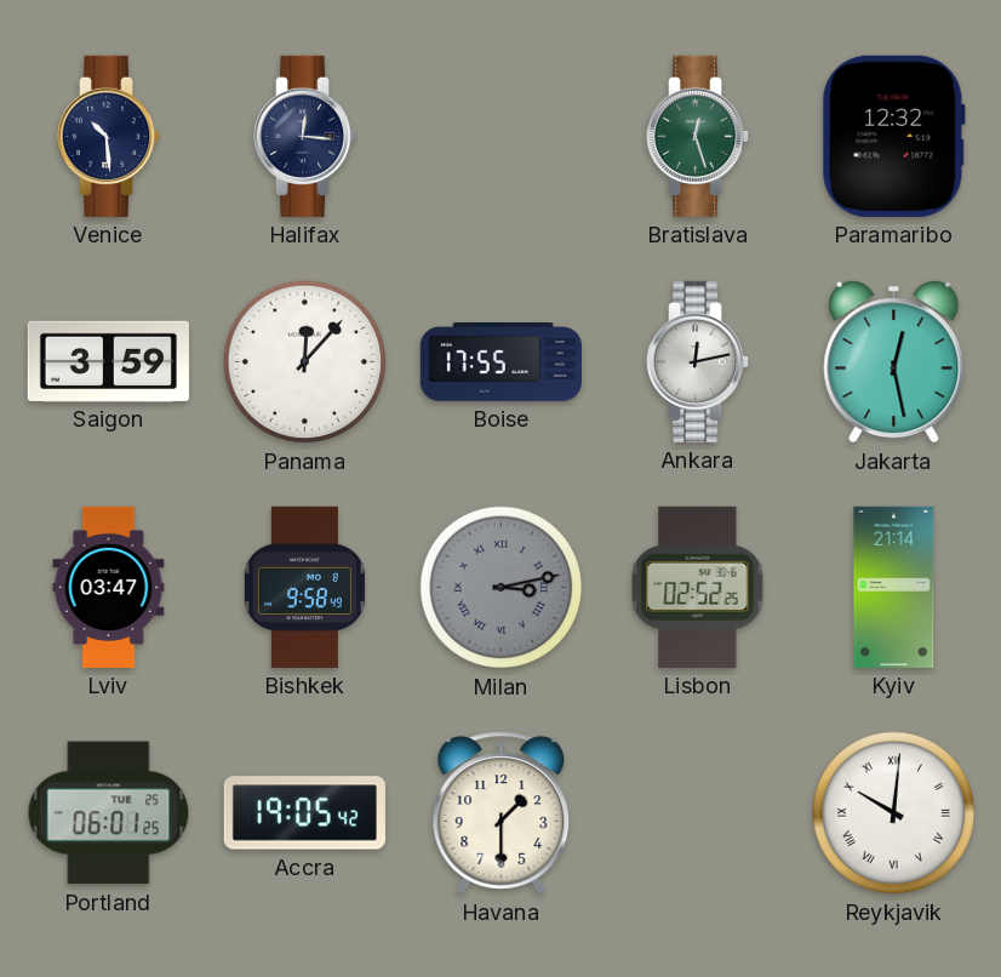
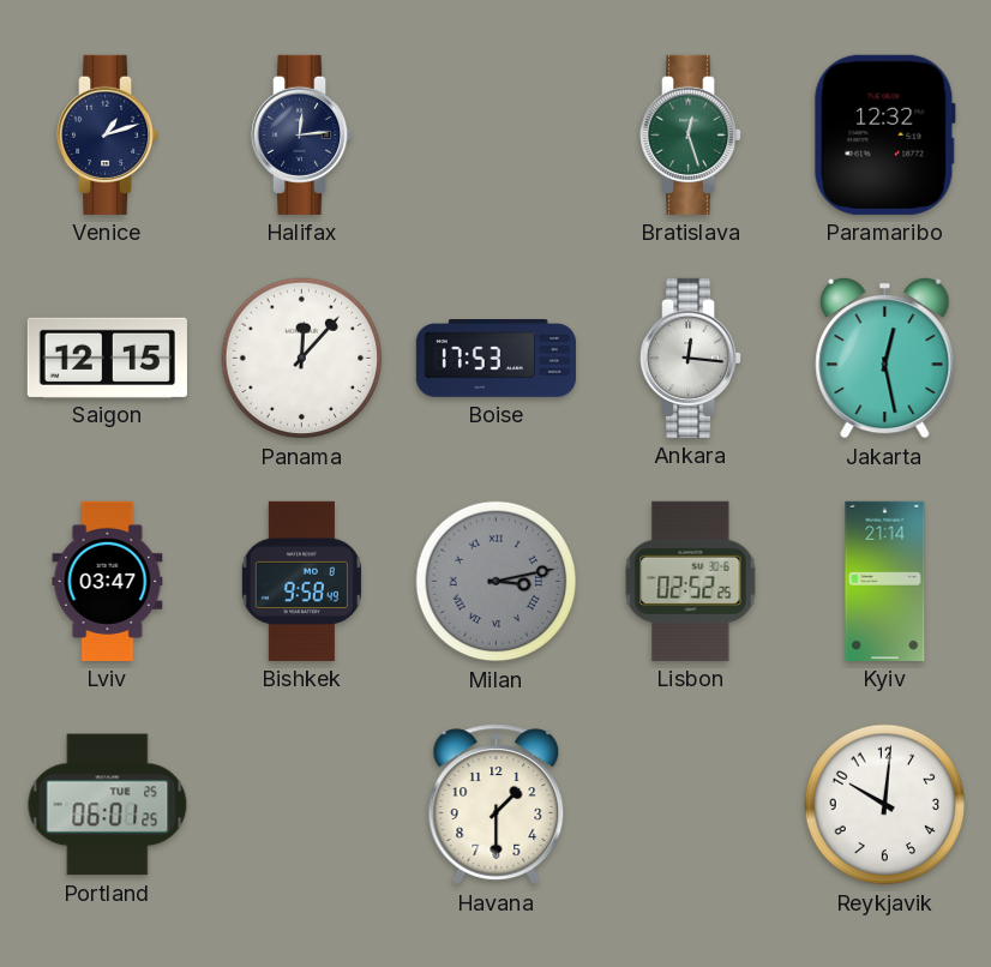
Venice: 10:29 -> 1:12 (109, 134)
Halifax: 12:16 -> 12:14 (304, 134)
Saigon: 3:59 -> 12:15 (107, 358)
Boise: 17:55 -> 17:53 (495, 359)
Ankara: 12:13 -> 12:16 (692, 358)
Accra: 19:05 -> none (304, 813)
Reykjavik numerals: Roman -> Arabic (885, 805)
